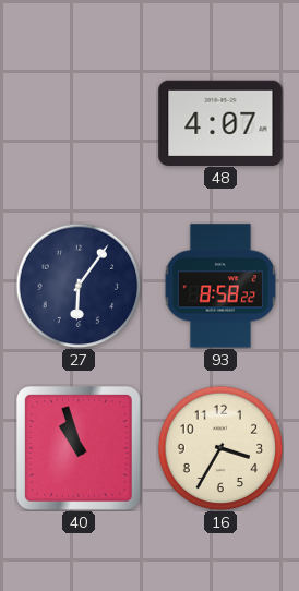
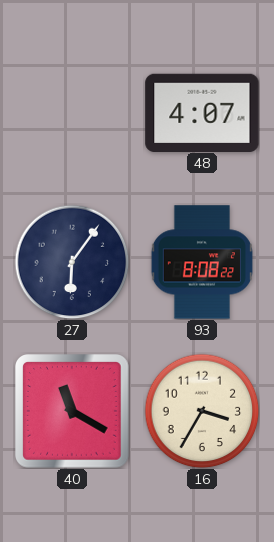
93: 8:58 -> 8:08 (202, 262)
40: 10:57 -> 11:20 (73, 412)
